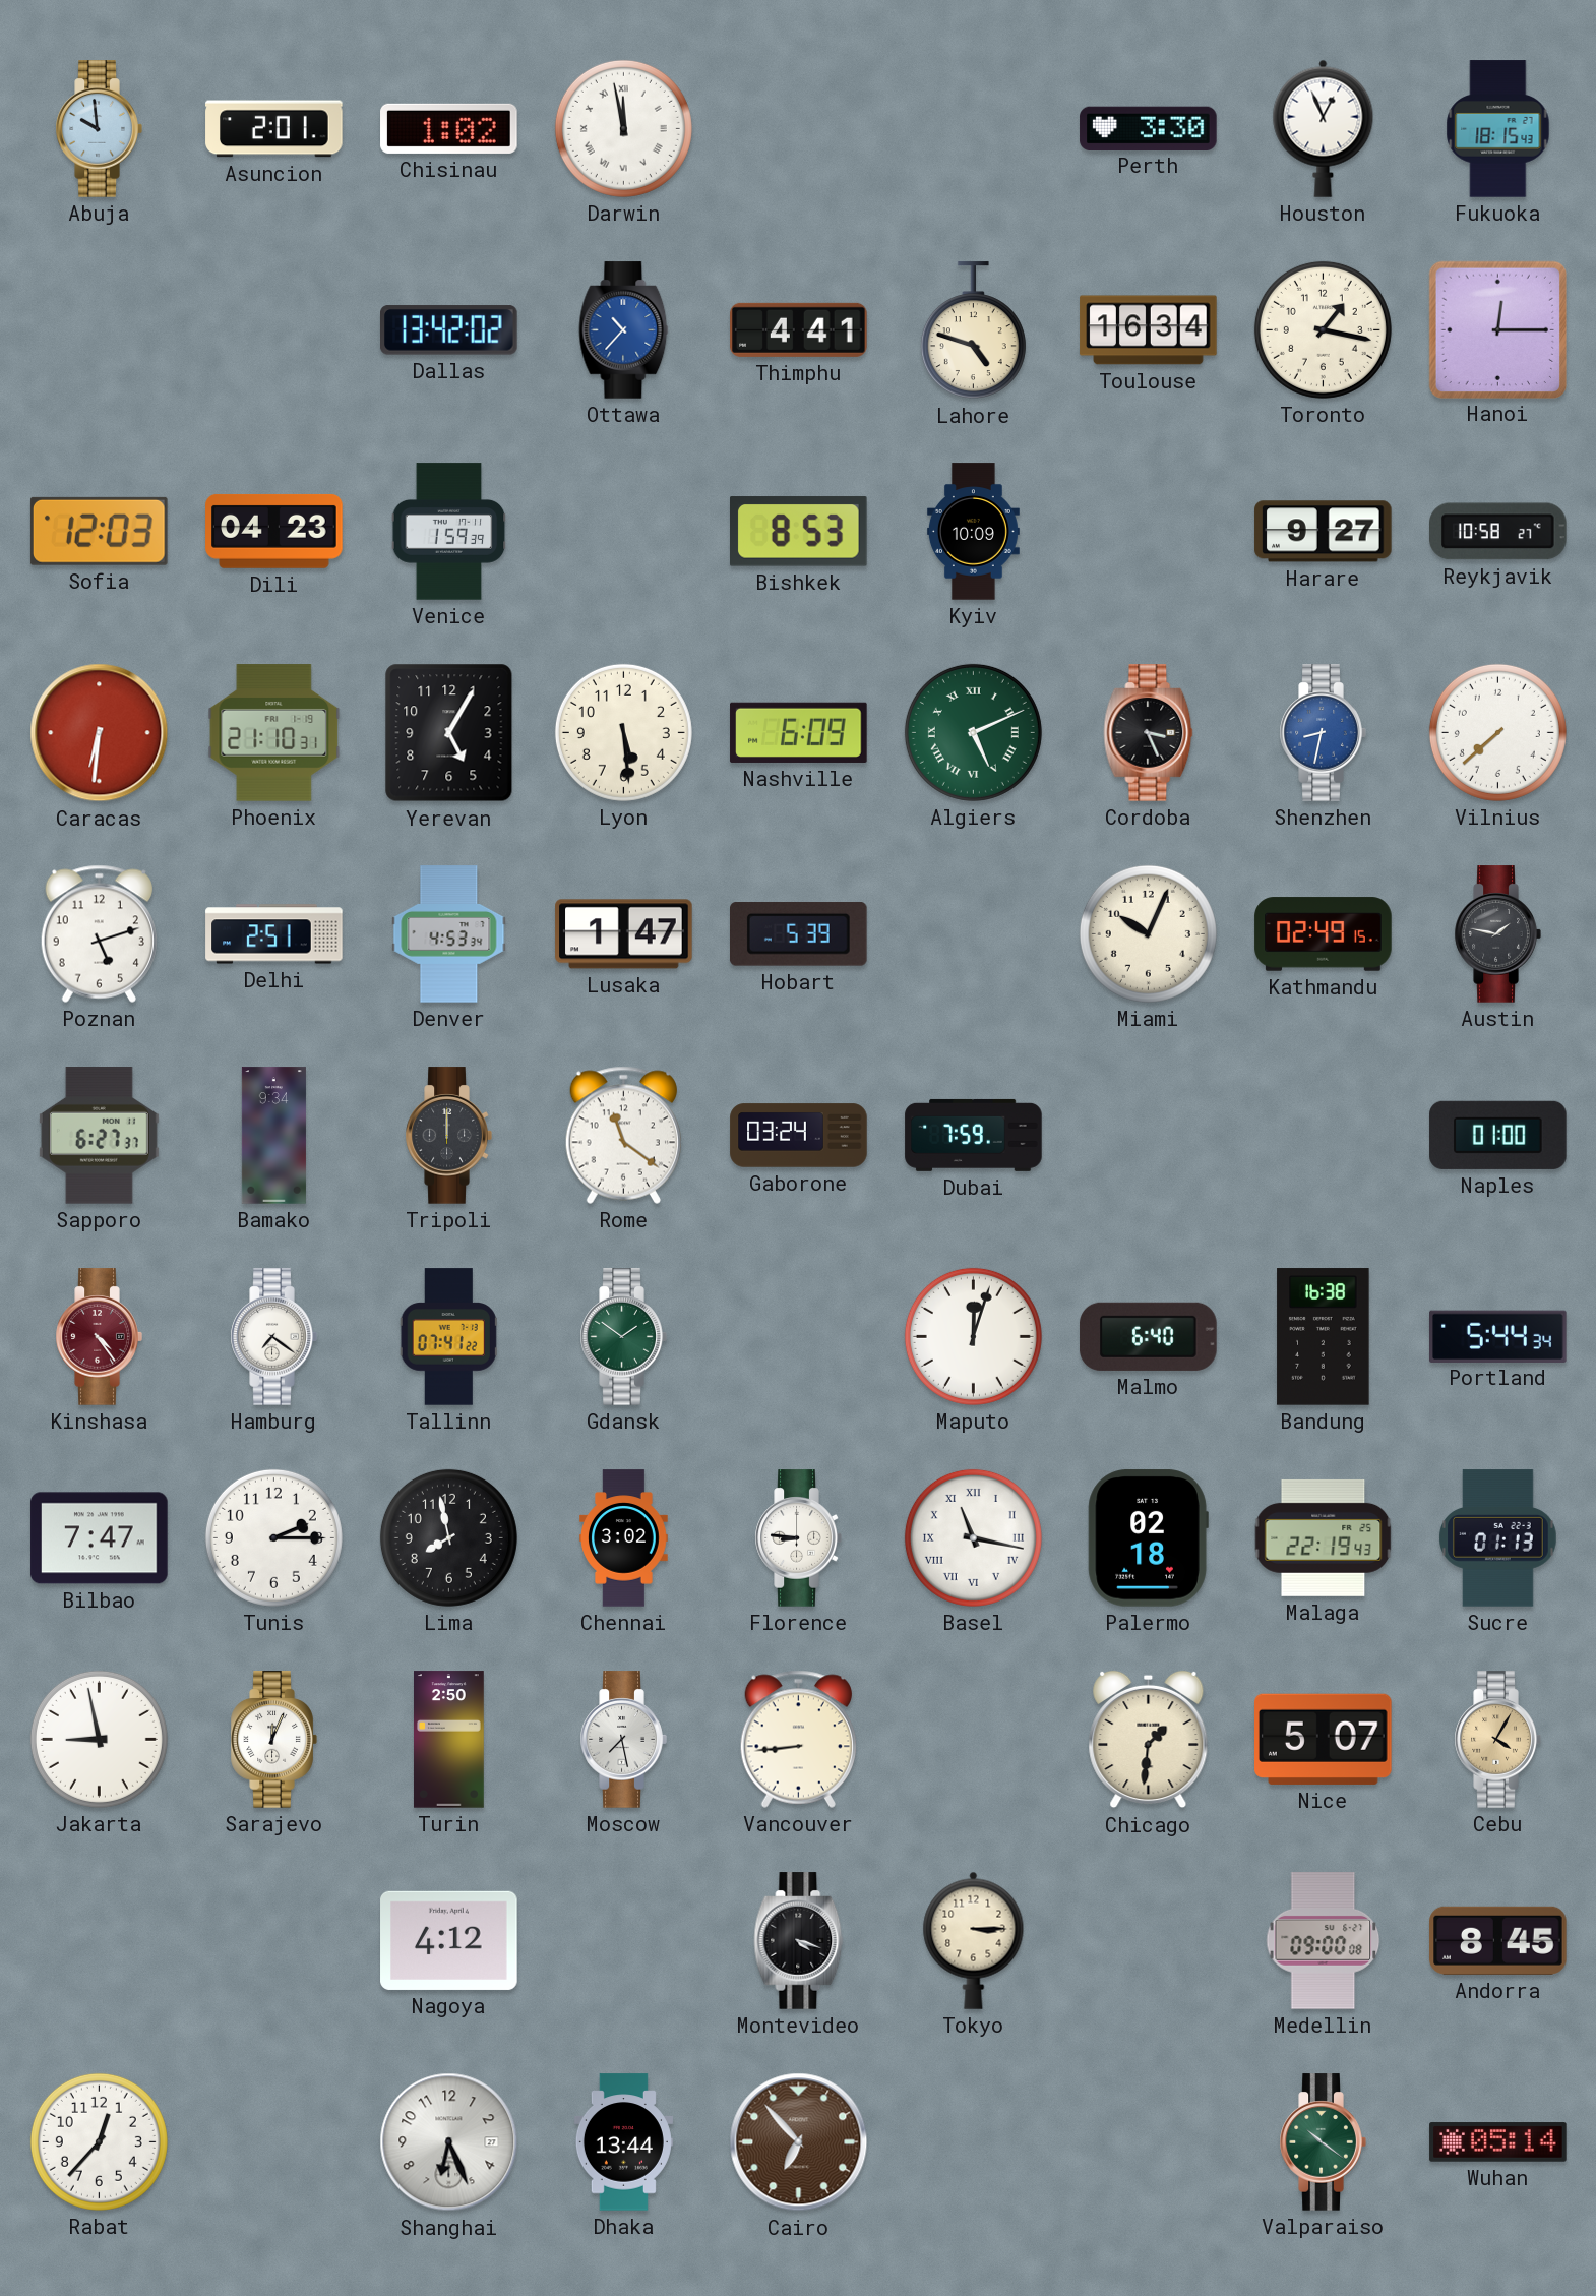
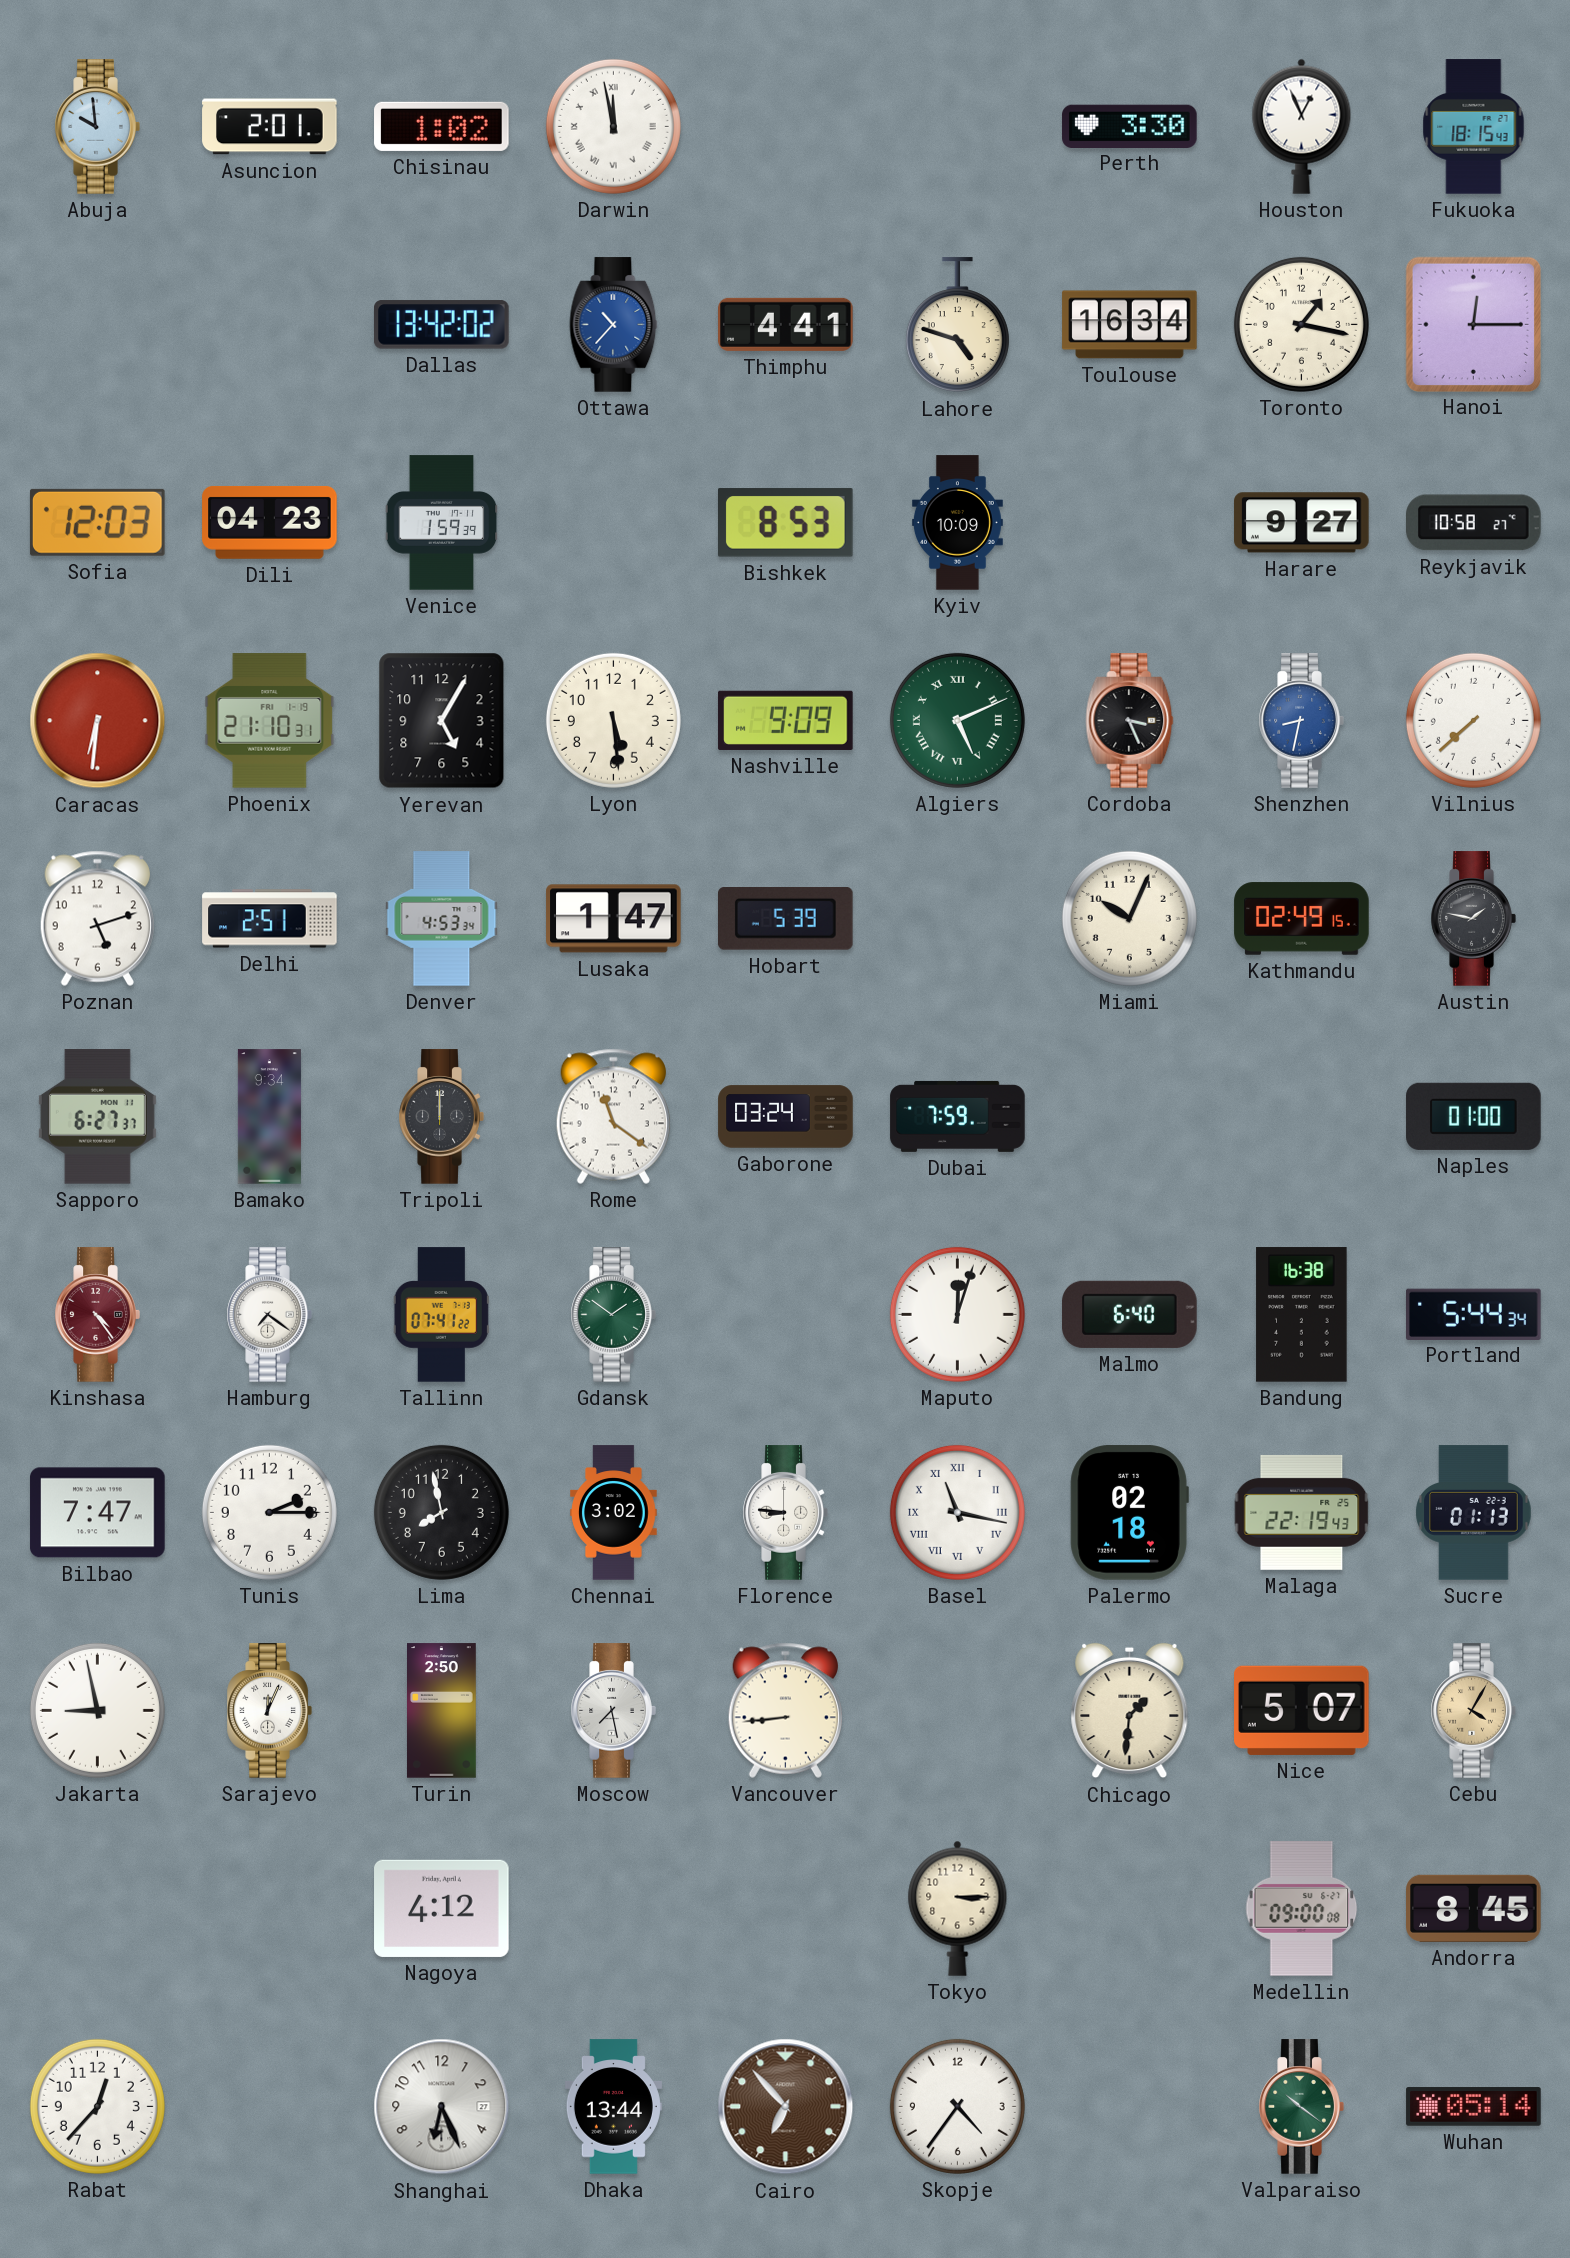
Nashville: 6:09 -> 9:09 (786, 720)
Montevideo: 4:18 -> none (799, 1941)
Skopje: none -> 4:36 (957, 2106)
